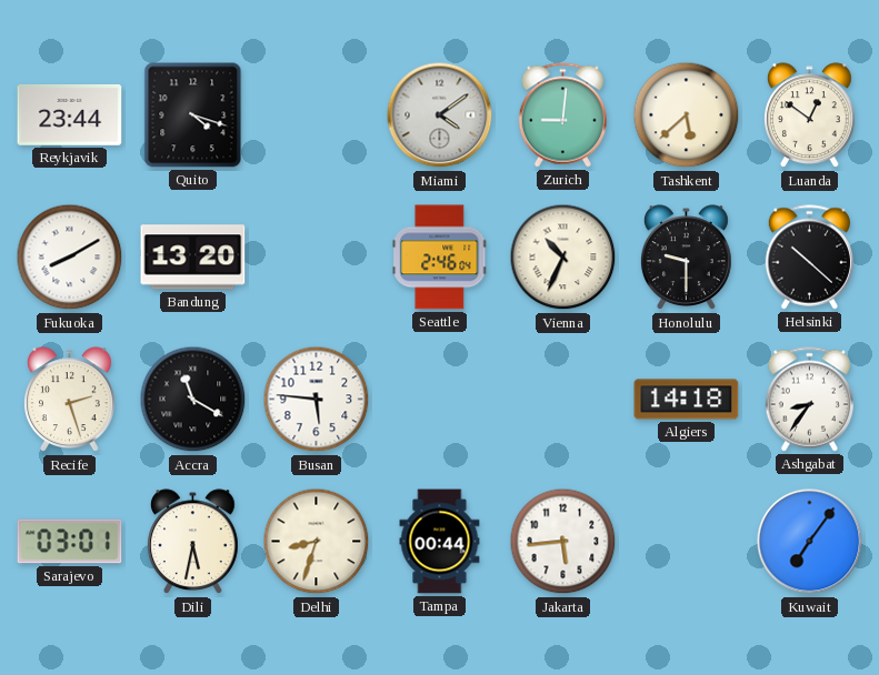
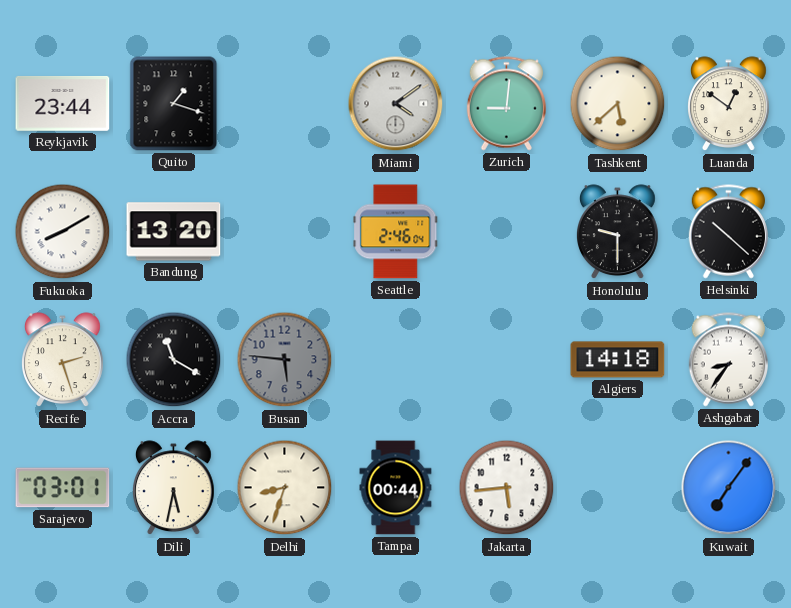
Quito: 4:18 -> 1:18 (174, 104)
Vienna: 10:34 -> none (563, 258)
Busan dial: white -> grey (285, 360)
